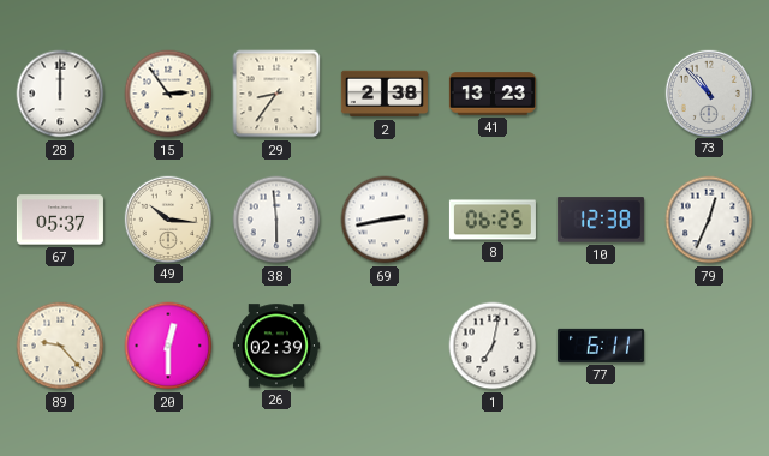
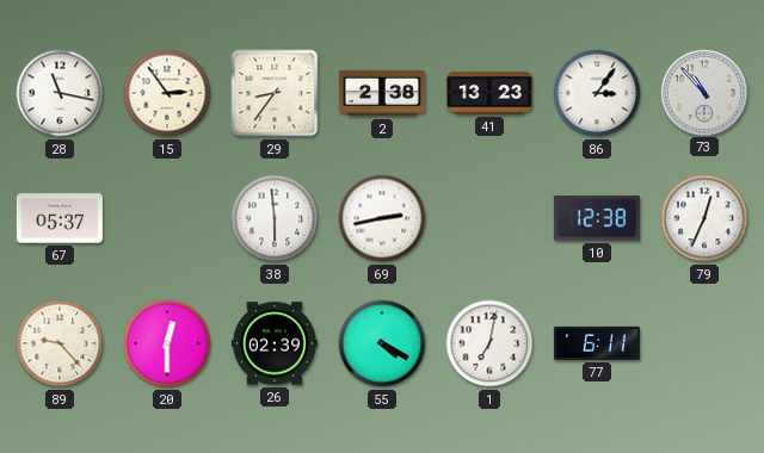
28: 12:00 -> 11:17 (60, 93)
86: none -> 3:06 (597, 93)
49: 10:16 -> none (167, 218)
8: 06:25 -> none (493, 220)
55: none -> 4:20 (382, 343)
